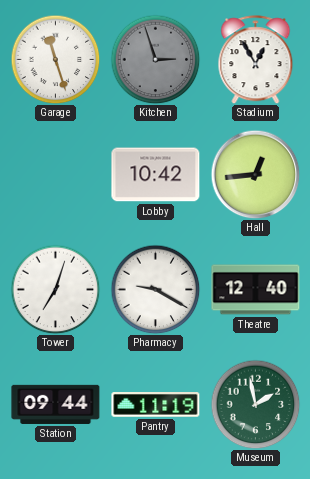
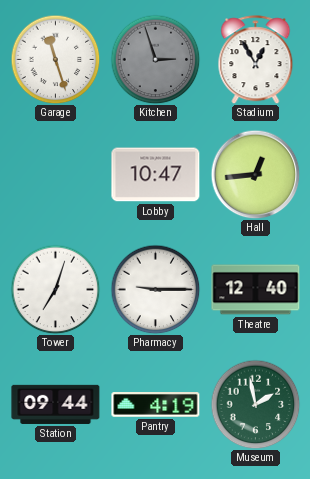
Lobby: 10:42 -> 10:47 (156, 175)
Pharmacy: 9:20 -> 9:15 (155, 289)
Pantry: 11:19 -> 4:19 (156, 405)
